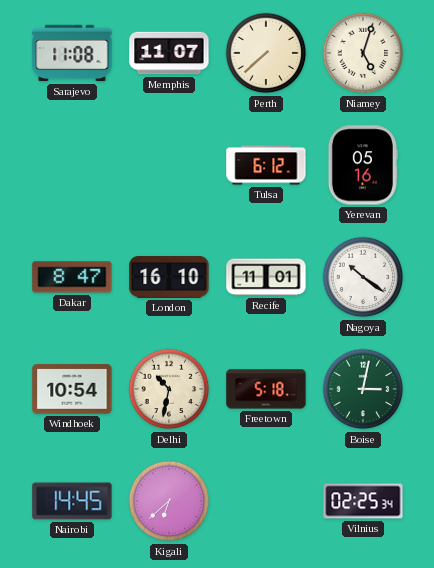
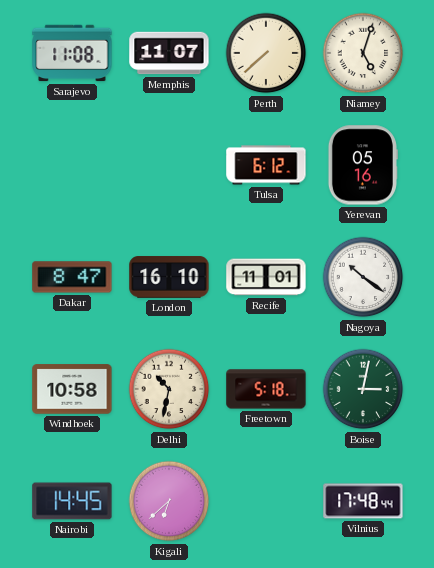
Windhoek: 10:54 -> 10:58 (72, 389)
Vilnius: 02:25 -> 17:48 (363, 501)
